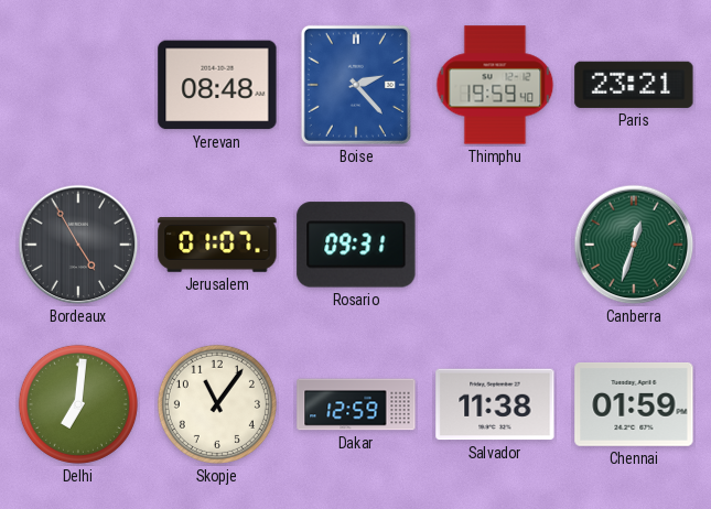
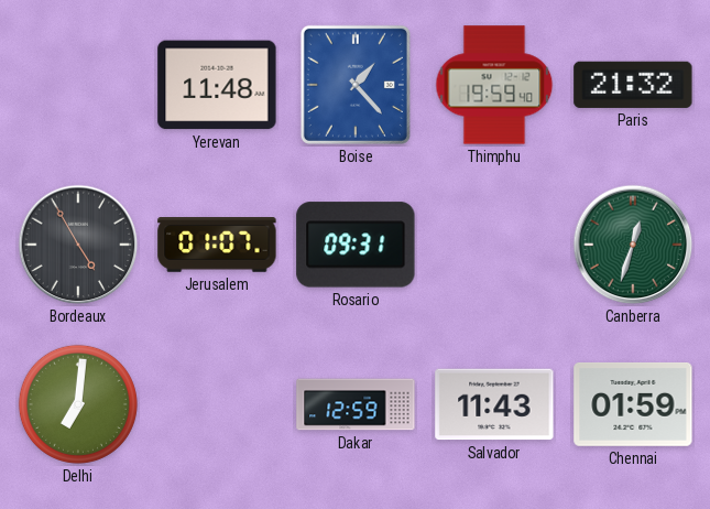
Yerevan: 08:48 -> 11:48 (217, 85)
Boise: 2:23 -> 1:23 (356, 85)
Paris: 23:21 -> 21:32 (633, 85)
Skopje: 11:06 -> none (217, 404)
Salvador: 11:38 -> 11:43 (494, 404)
